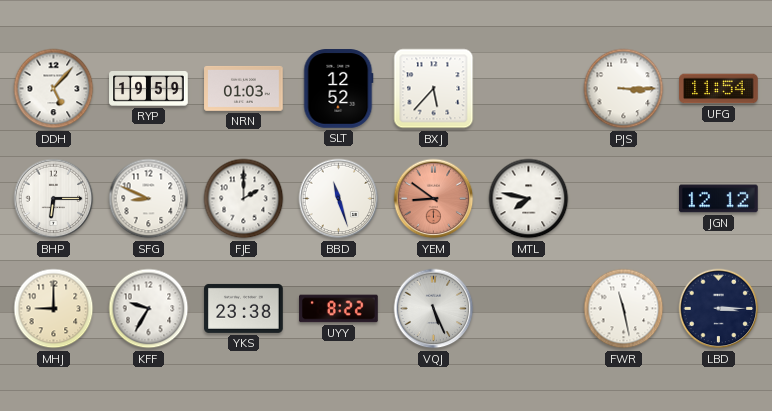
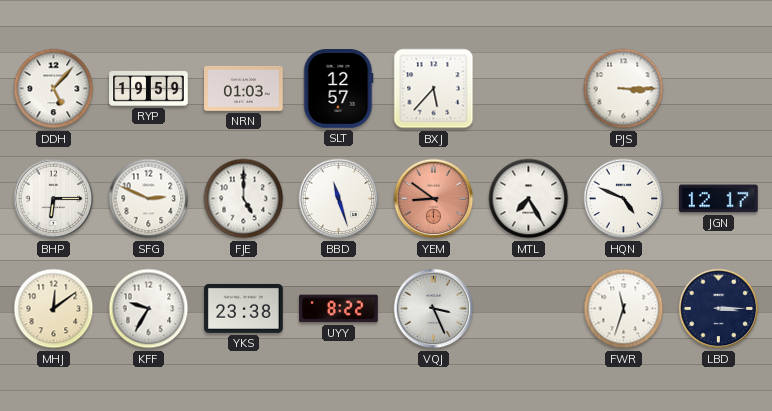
SLT: 12:52 -> 12:57 (339, 89)
UFG: 11:54 -> none (719, 89)
SFG: 8:49 -> 2:49 (149, 199)
FJE: 2:00 -> 5:00 (244, 199)
MTL: 7:47 -> 7:25 (529, 199)
HQN: none -> 4:49 (624, 199)
JGN: 12:12 -> 12:17 (719, 199)
MHJ: 9:00 -> 12:09 (54, 309)
VQJ: 5:26 -> 3:26 (434, 309)
FWR: 11:28 -> 11:33 (624, 309)
